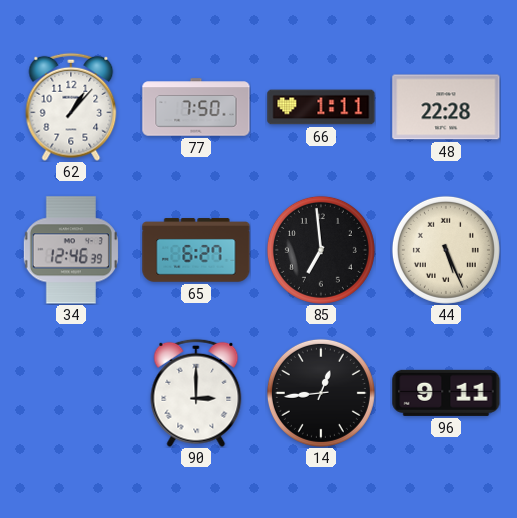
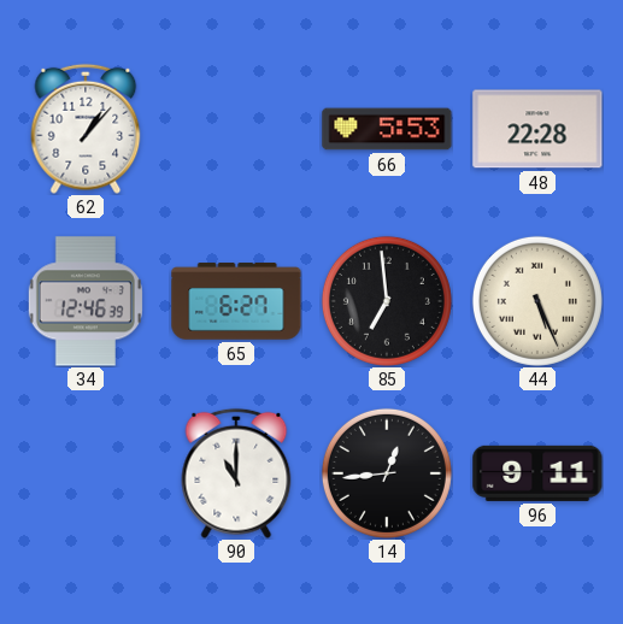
77: 7:50 -> none (196, 107)
66: 1:11 -> 5:53 (387, 129)
90: 3:00 -> 11:00 (236, 473)
